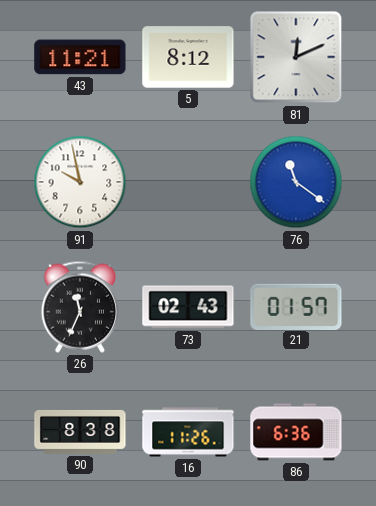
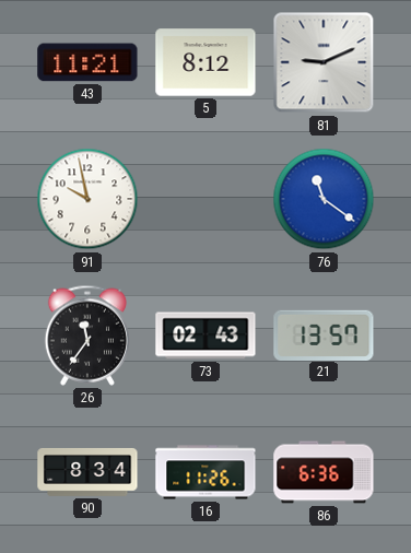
81: 12:11 -> 9:11 (324, 62)
26: 11:34 -> 11:36 (87, 336)
21: 01:57 -> 13:57 (324, 334)
90: 8:38 -> 8:34 (87, 472)
